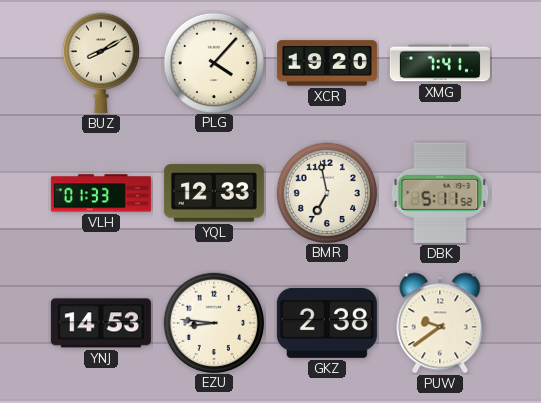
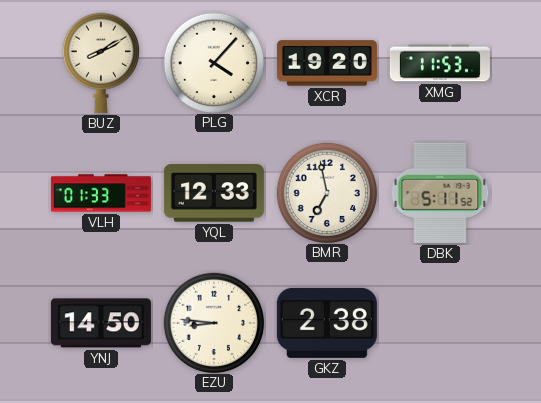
XMG: 7:41 -> 11:53 (440, 63)
YNJ: 14:53 -> 14:50 (101, 323)
PUW: 9:39 -> none (440, 323)
